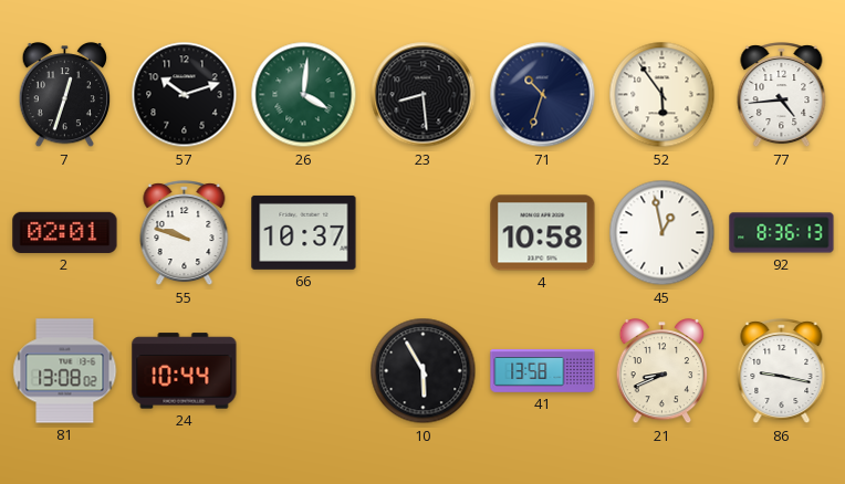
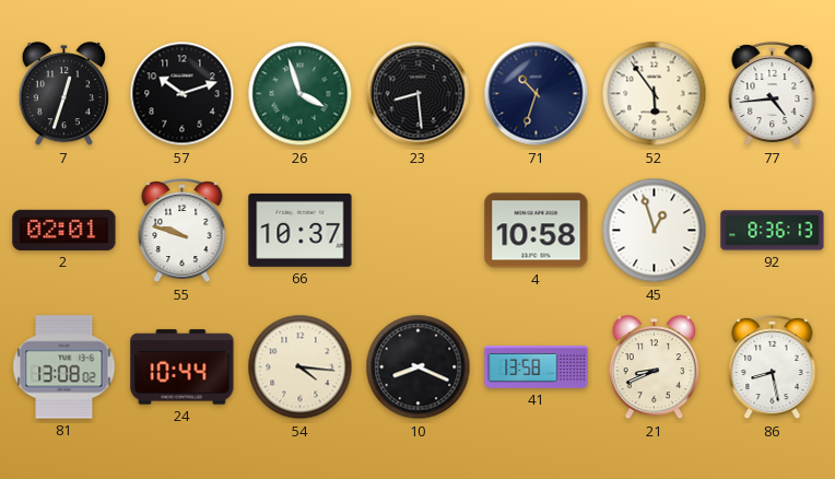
26: 4:01 -> 3:57 (301, 94)
45: 12:58 -> 12:57 (655, 231)
54: none -> 4:16 (301, 367)
10: 5:55 -> 8:19 (419, 367)
86: 9:17 -> 8:28 (773, 367)
